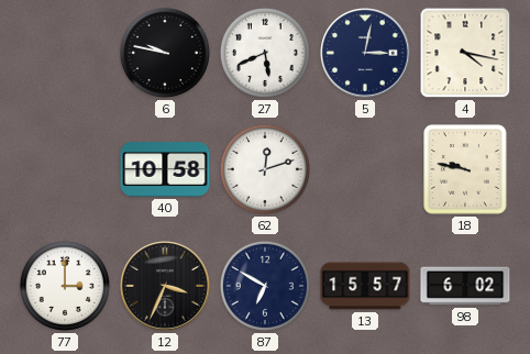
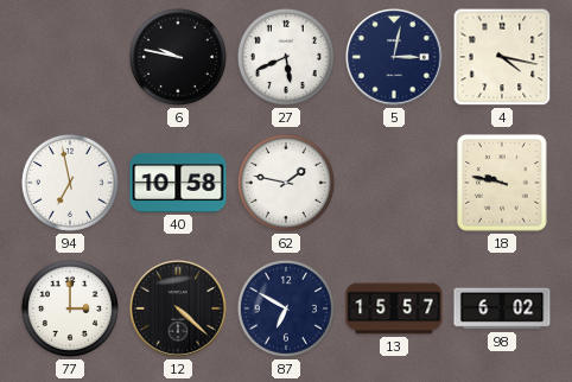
94: none -> 6:58 (70, 183)
62: 12:12 -> 1:47 (286, 183)
12: 3:34 -> 4:22 (179, 310)
